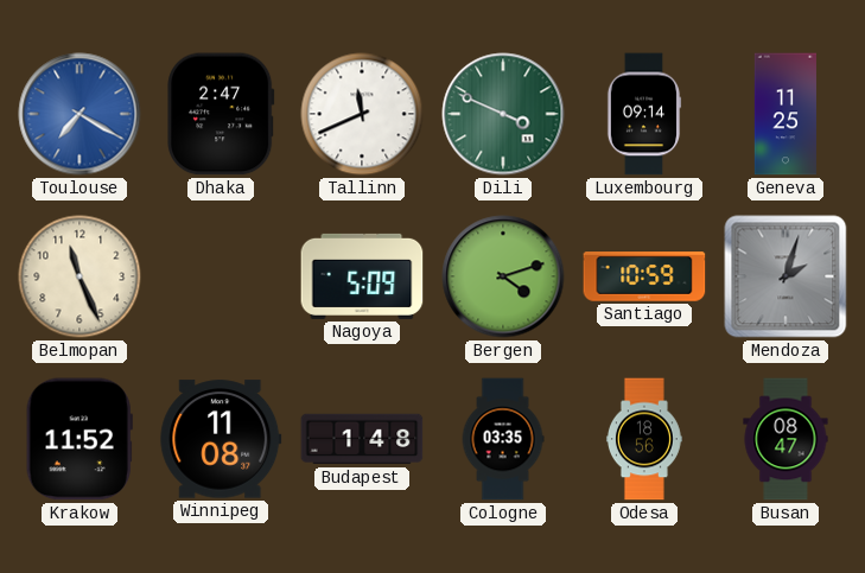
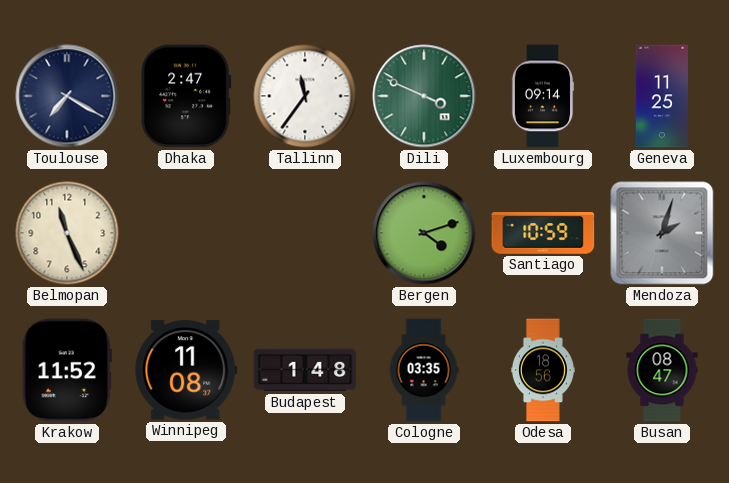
Toulouse dial: blue -> navy (67, 96)
Tallinn: 11:41 -> 11:36 (305, 96)
Nagoya: 5:09 -> none (362, 276)
